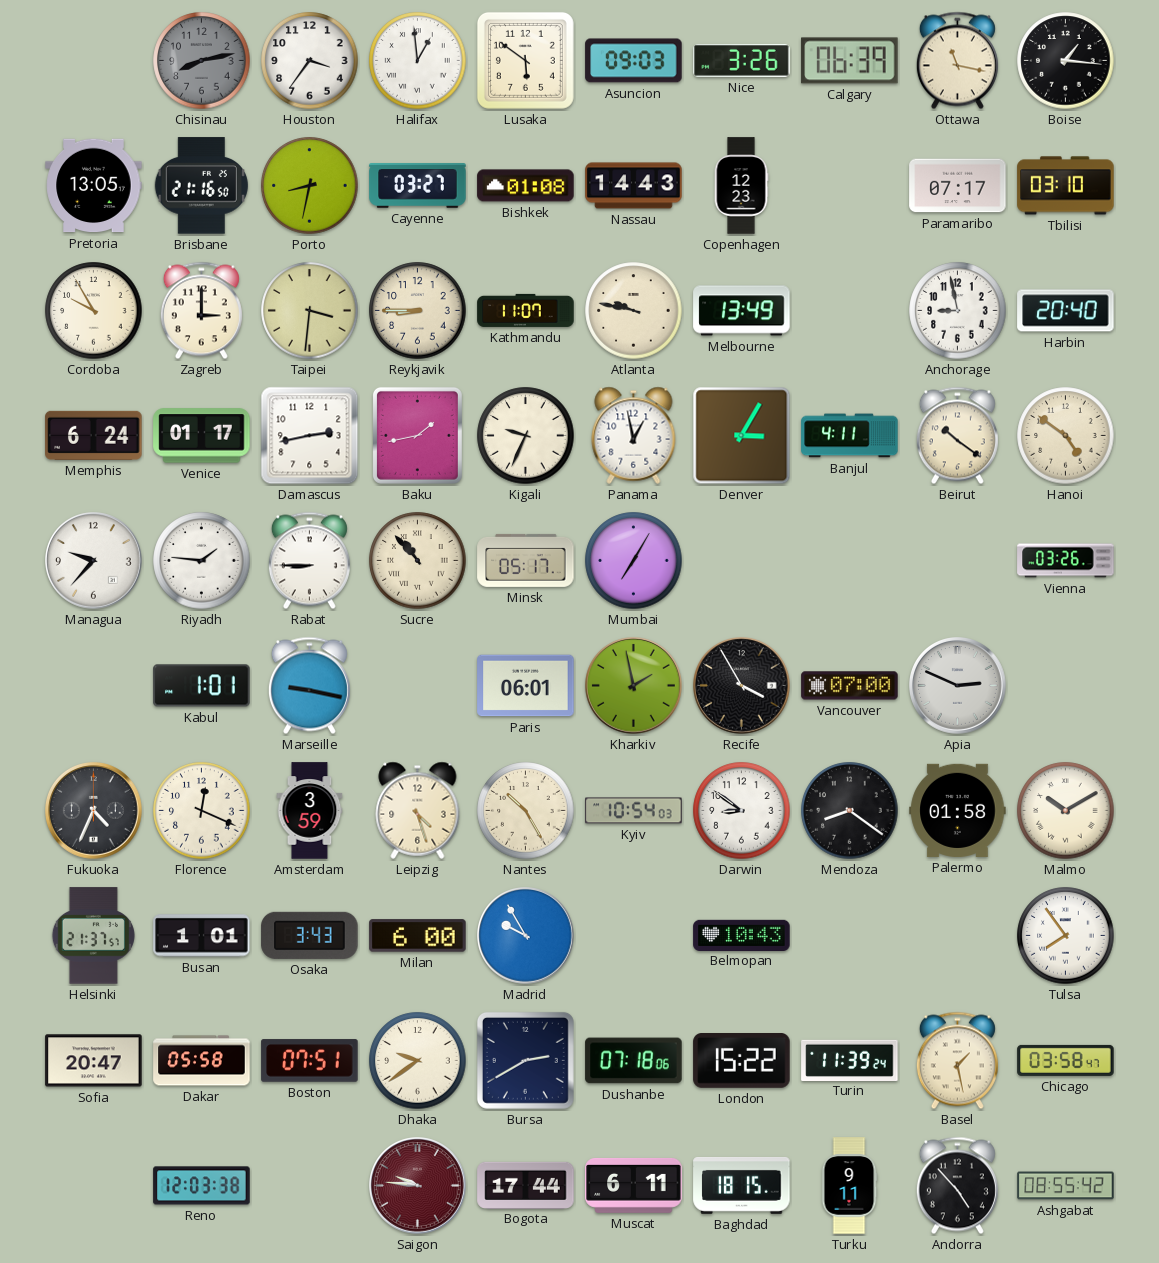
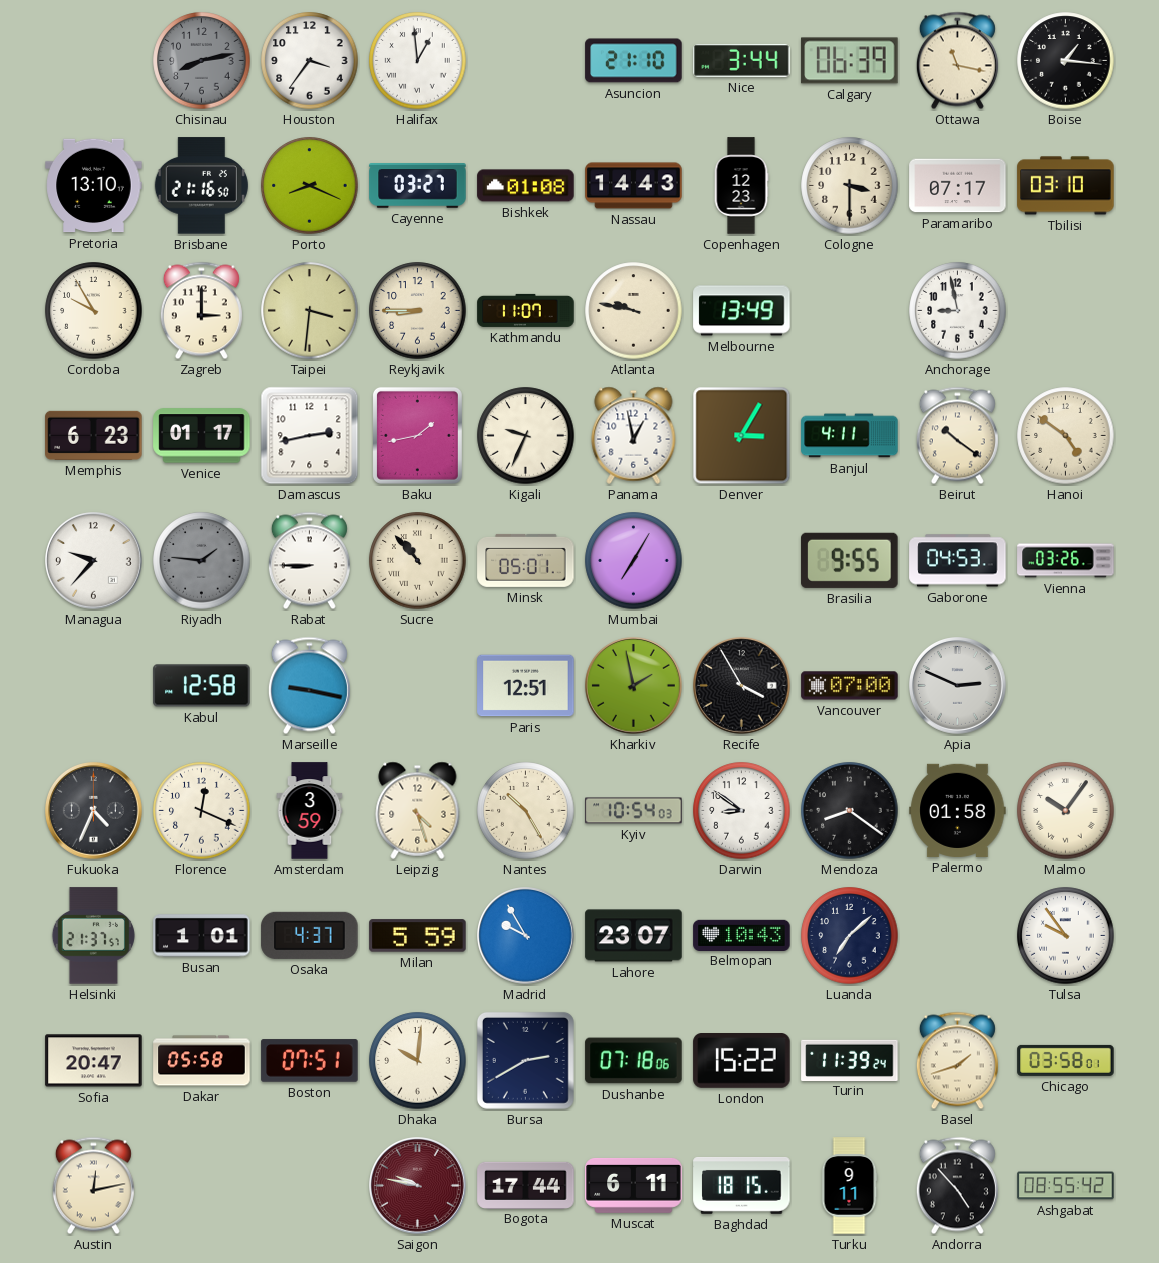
Lusaka: 5:51 -> none (525, 60)
Asuncion: 09:03 -> 21:10 (634, 61)
Nice: 3:26 -> 3:44 (742, 60)
Pretoria: 13:05 -> 13:10 (94, 186)
Porto: 8:32 -> 8:19 (310, 186)
Cologne: none -> 3:30 (850, 186)
Harbin: 20:40 -> none (1066, 311)
Memphis: 6:24 -> 6:23 (94, 435)
Riyadh dial: white -> grey (202, 561)
Minsk: 05:17 -> 05:01 (526, 560)
Brasilia: none -> 9:55 (850, 560)
Gaborone: none -> 04:53 (958, 561)
Kabul: 1:01 -> 12:58 (202, 686)
Paris: 06:01 -> 12:51 (526, 686)
Malmo: 10:10 -> 10:06 (1066, 811)
Osaka: 3:43 -> 4:37 (310, 935)
Milan: 6:00 -> 5:59 (418, 936)
Lahore: none -> 23:07 (634, 936)
Luanda: none -> 7:08 (850, 936)
Tulsa: 7:54 -> 9:54 (1066, 936)
Dhaka: 9:39 -> 10:01 (418, 1061)
Basel: 1:28 -> 1:42 (957, 1061)
Chicago: 03:58:47 -> 03:58:01 (1066, 1060)
Austin: none -> 12:13 (93, 1186)
Reno: 12:03 -> none (202, 1186)
Saigon: 9:46 -> 9:47 (418, 1186)
